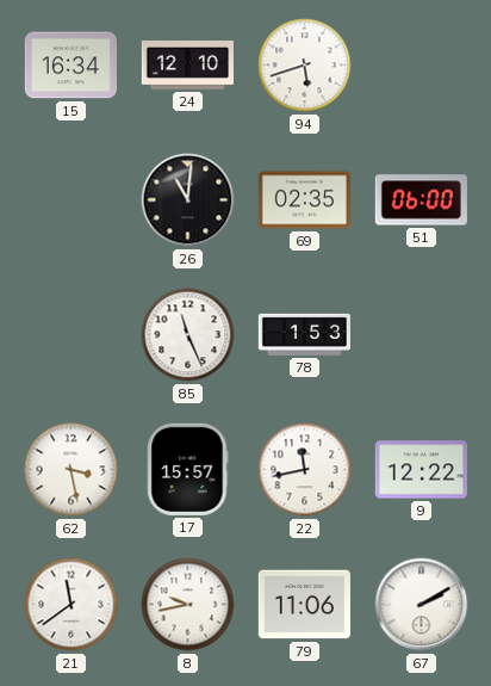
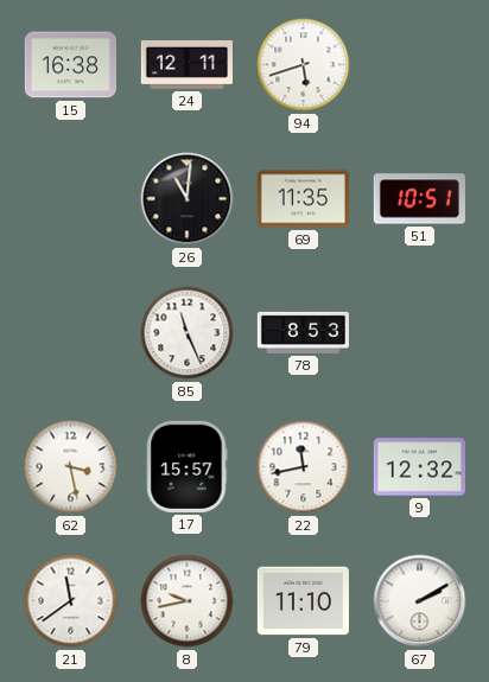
15: 16:34 -> 16:38 (70, 65)
24: 12:10 -> 12:11 (186, 64)
69: 02:35 -> 11:35 (303, 199)
51: 06:00 -> 10:51 (419, 199)
78: 1:53 -> 8:53 (303, 332)
9: 12:22 -> 12:32 (419, 467)
79: 11:06 -> 11:10 (303, 601)
